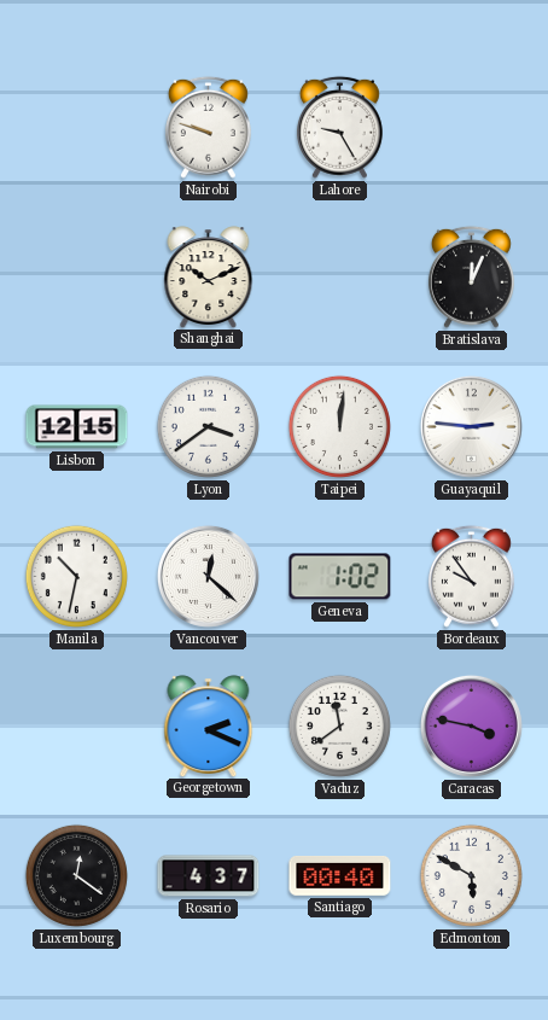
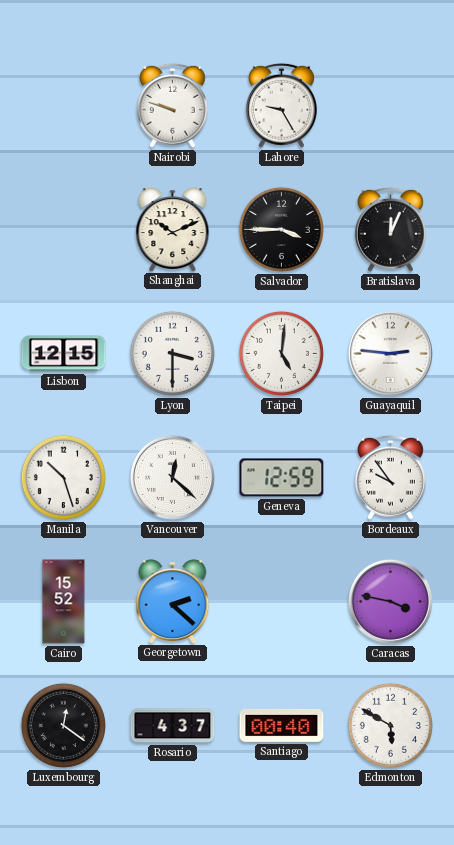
Salvador: none -> 3:45 (281, 229)
Lyon: 3:39 -> 3:30 (172, 353)
Taipei: 12:01 -> 5:01 (281, 353)
Manila: 10:32 -> 10:27 (63, 477)
Geneva: 1:02 -> 12:59 (282, 478)
Cairo: none -> 15:52 (64, 602)
Georgetown: 2:19 -> 2:22 (173, 601)
Vaduz: 11:39 -> none (339, 725)
